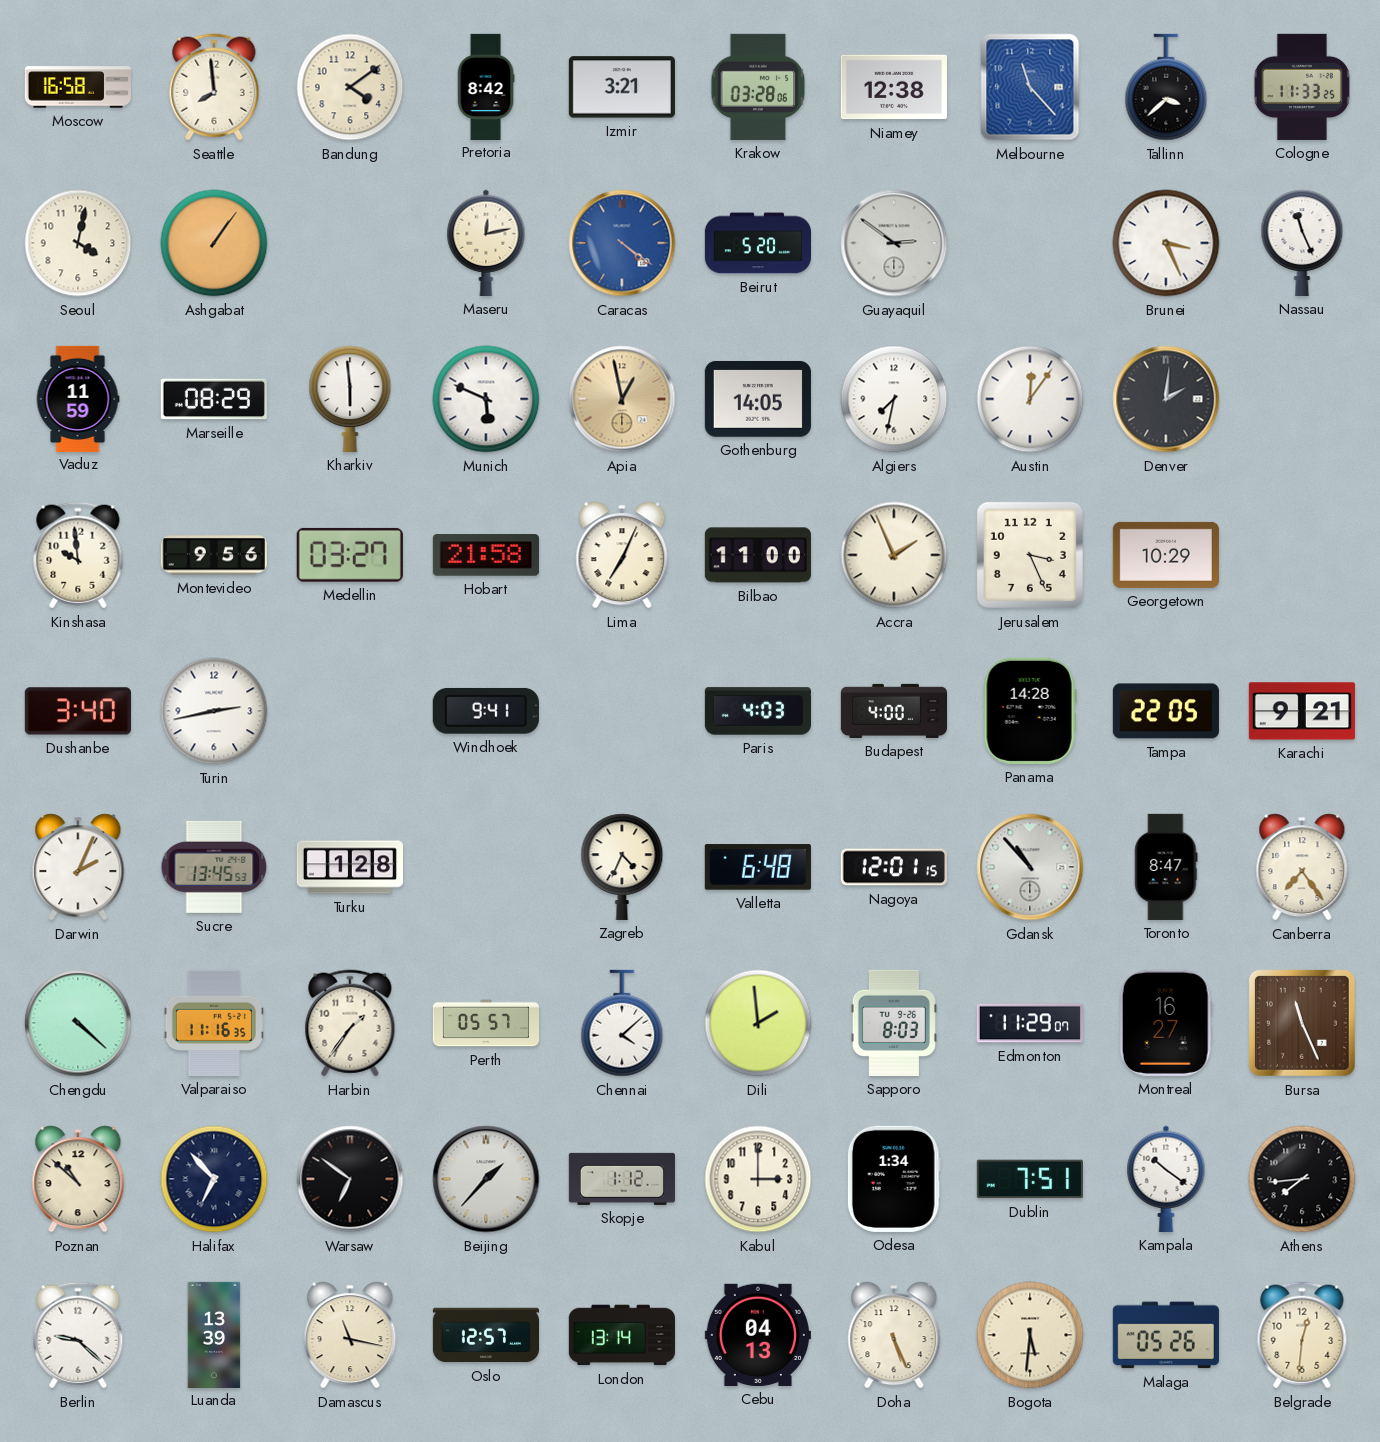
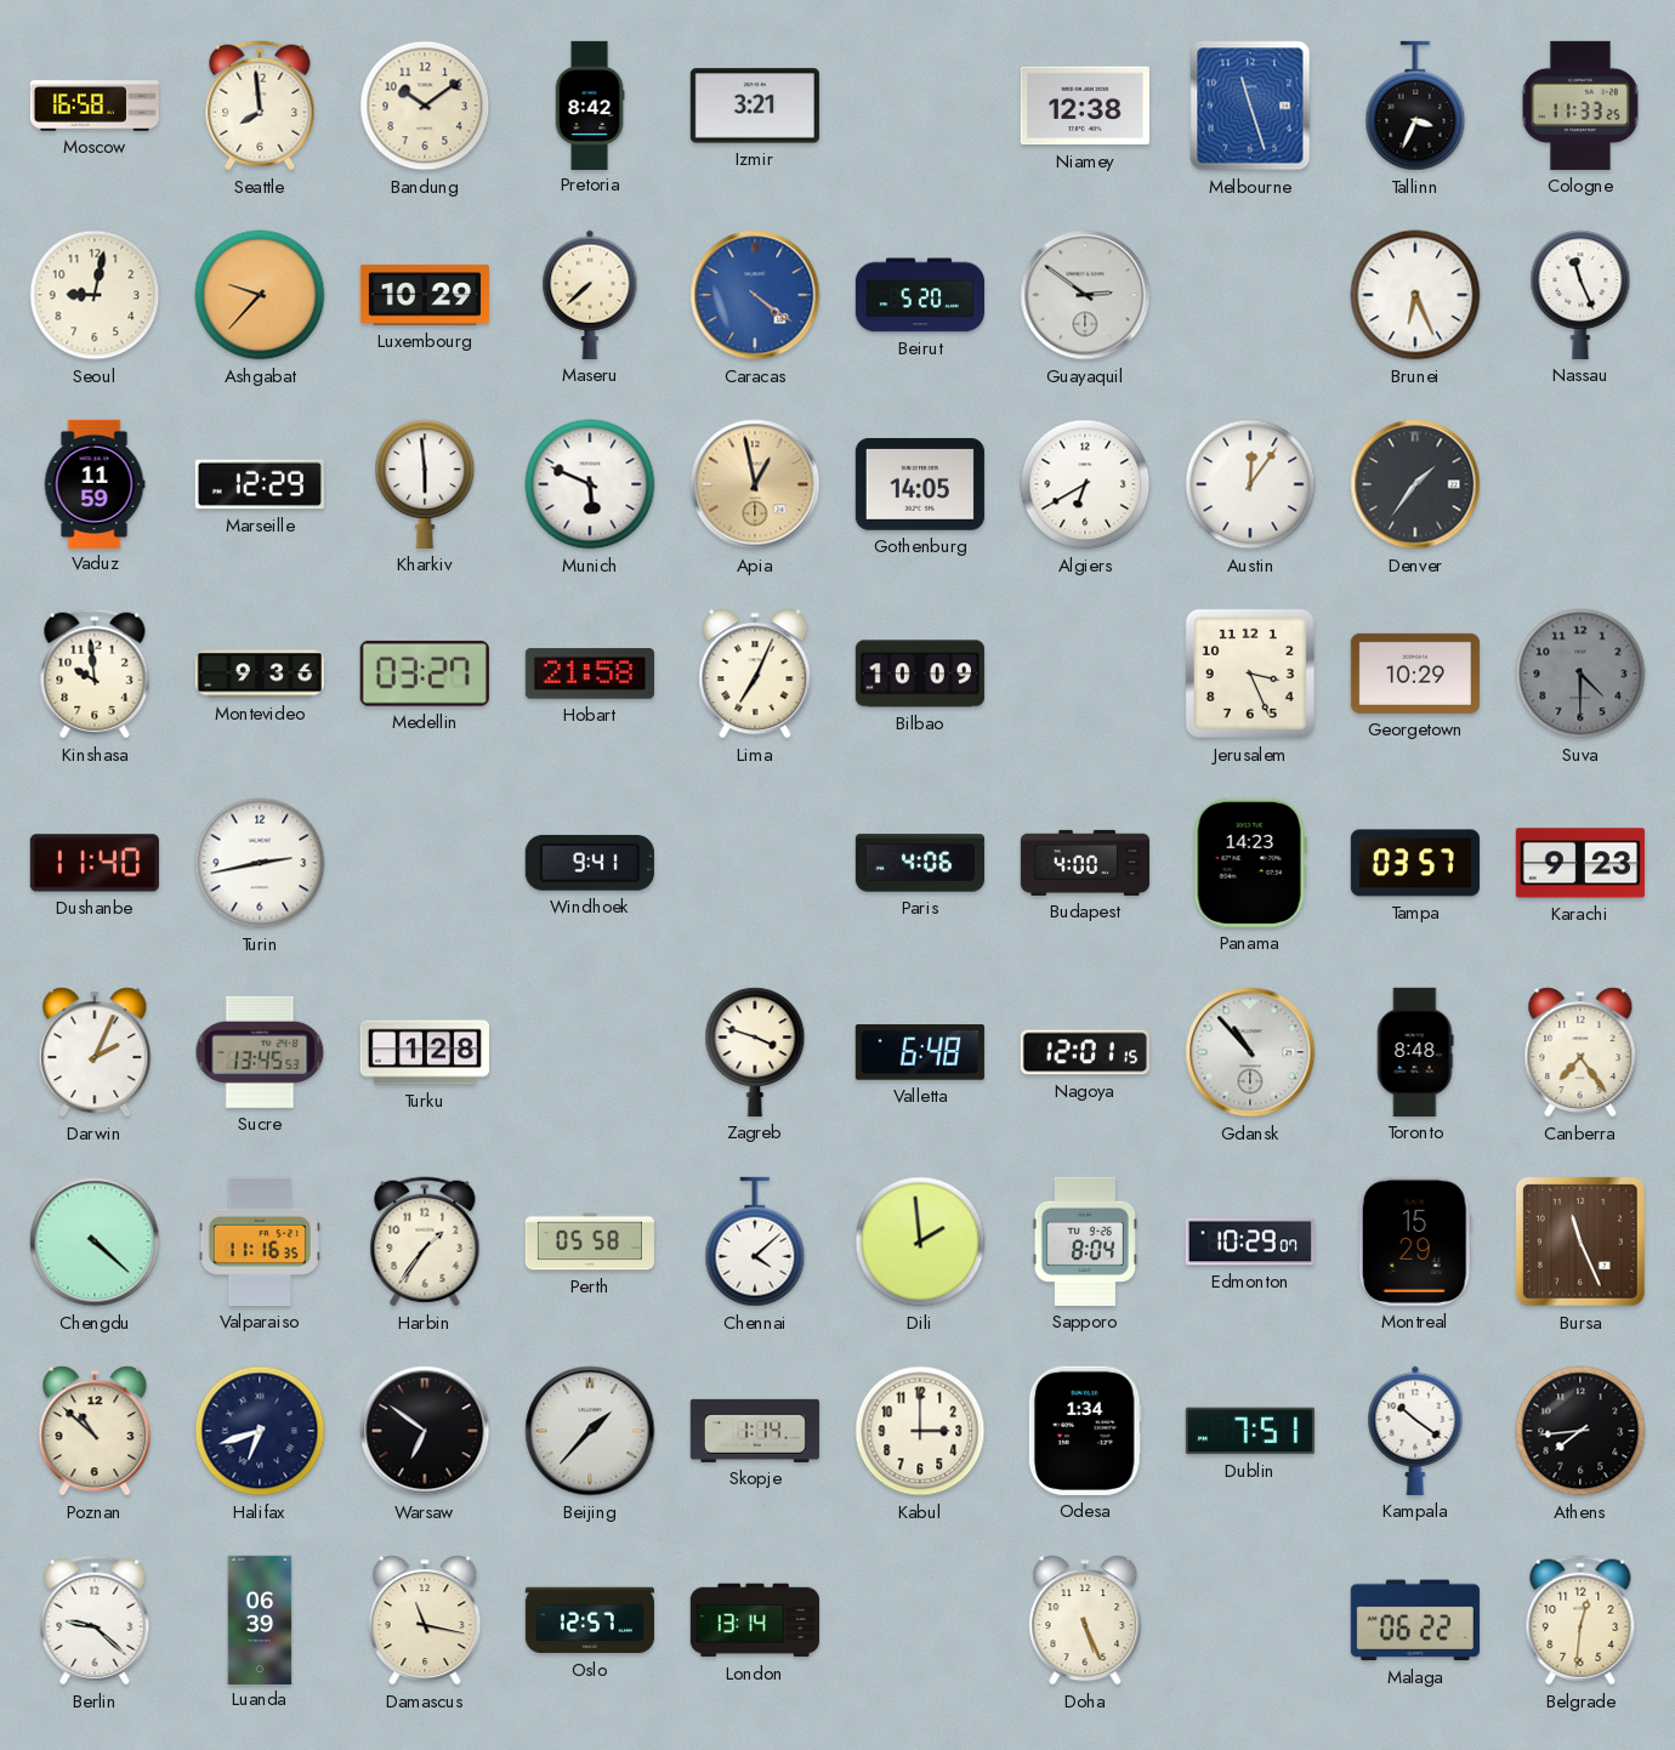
Bandung: 4:09 -> 10:09 (425, 106)
Krakow: 03:28 -> none (758, 87)
Melbourne: 11:23 -> 11:27 (1250, 106)
Tallinn: 3:38 -> 3:34 (1415, 106)
Seoul: 4:02 -> 9:02 (95, 295)
Ashgabat: 1:06 -> 9:37 (260, 295)
Luxembourg: none -> 10:29 (425, 295)
Maseru: 12:13 -> 7:38 (590, 295)
Brunei: 3:26 -> 6:26 (1415, 295)
Marseille: 08:29 -> 12:29 (260, 484)
Algiers: 7:32 -> 6:40 (1085, 484)
Denver: 2:01 -> 1:36 (1415, 484)
Montevideo: 9:56 -> 9:36 (260, 674)
Bilbao: 11:00 -> 10:09 (920, 674)
Accra: 1:56 -> none (894, 555)
Suva: none -> 4:30 (1580, 674)
Dushanbe: 3:40 -> 11:40 (95, 863)
Paris: 4:03 -> 4:06 (919, 863)
Panama: 14:28 -> 14:23 (1250, 863)
Tampa: 22:05 -> 03:57 (1415, 863)
Karachi: 9:21 -> 9:23 (1580, 863)
Zagreb: 4:34 -> 3:48 (755, 1052)
Toronto: 8:47 -> 8:48 (1415, 1052)
Perth: 05:57 -> 05:58 (589, 1242)
Sapporo: 8:03 -> 8:04 (1085, 1242)
Edmonton: 11:29 -> 10:29 (1250, 1242)
Montreal: 16:27 -> 15:29 (1415, 1242)
Halifax: 6:53 -> 6:42 (260, 1431)
Skopje: 1:12 -> 1:14 (755, 1431)
Luanda: 13:39 -> 06:39 (260, 1619)
Cebu: 04:13 -> none (758, 1335)
Bogota: 5:31 -> none (1030, 1335)
Malaga: 05:26 -> 06:22 (1415, 1620)
